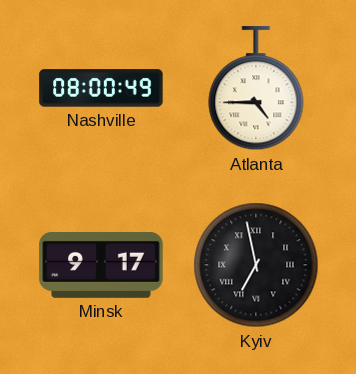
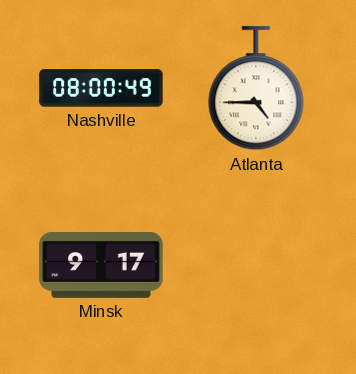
Kyiv: 6:58 -> none (256, 265)
